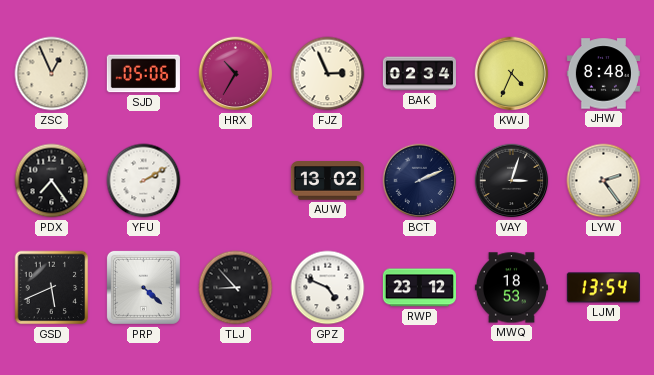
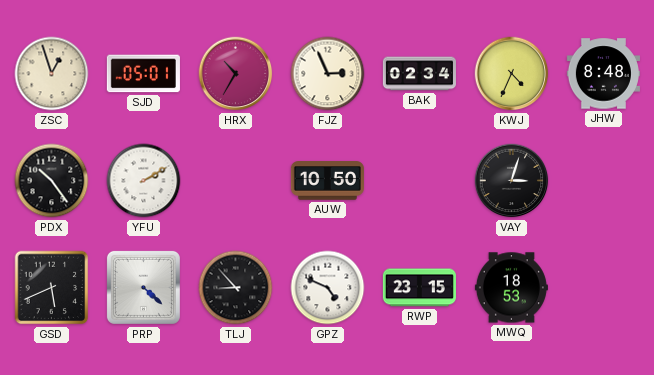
ZSC: 12:56 -> 12:57 (52, 74)
SJD: 05:06 -> 05:01 (143, 74)
PDX: 7:24 -> 10:24 (52, 181)
AUW: 13:02 -> 10:50 (327, 181)
BCT: 2:11 -> none (420, 181)
LYW: 2:24 -> none (604, 181)
RWP: 23:12 -> 23:15 (419, 288)
LJM: 13:54 -> none (603, 288)
